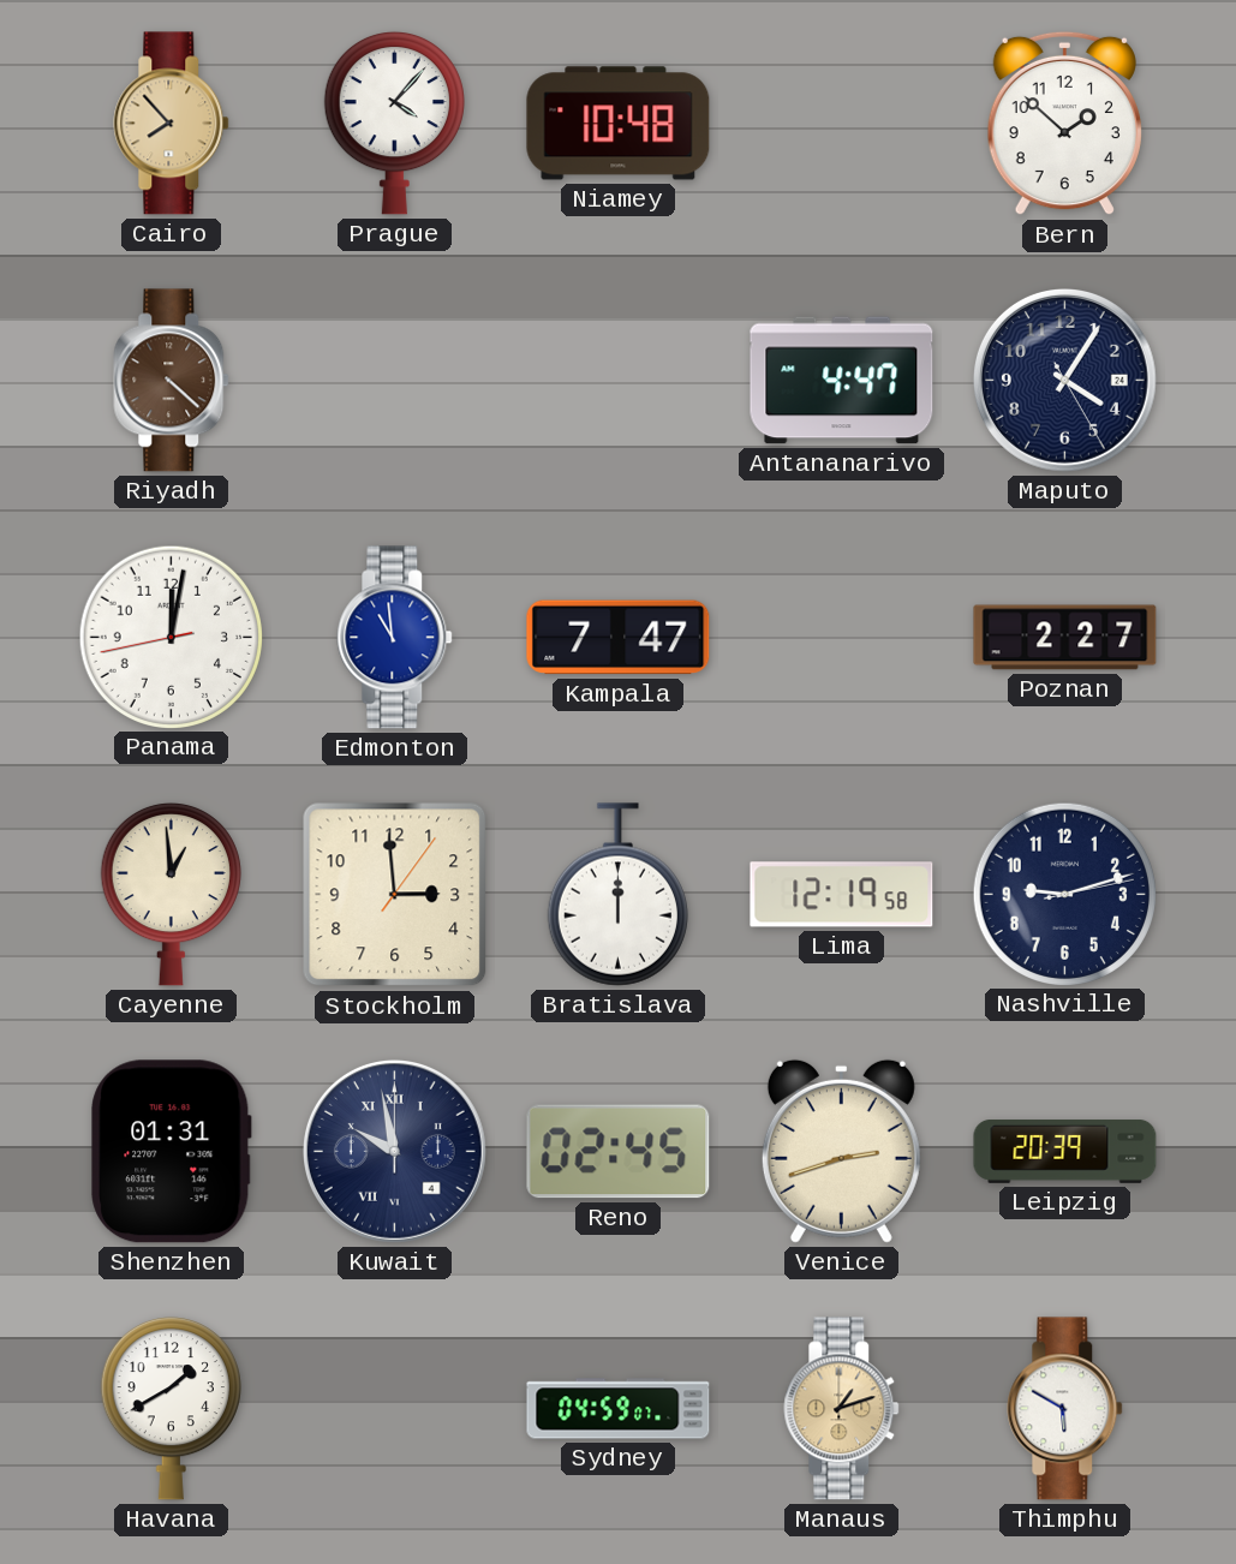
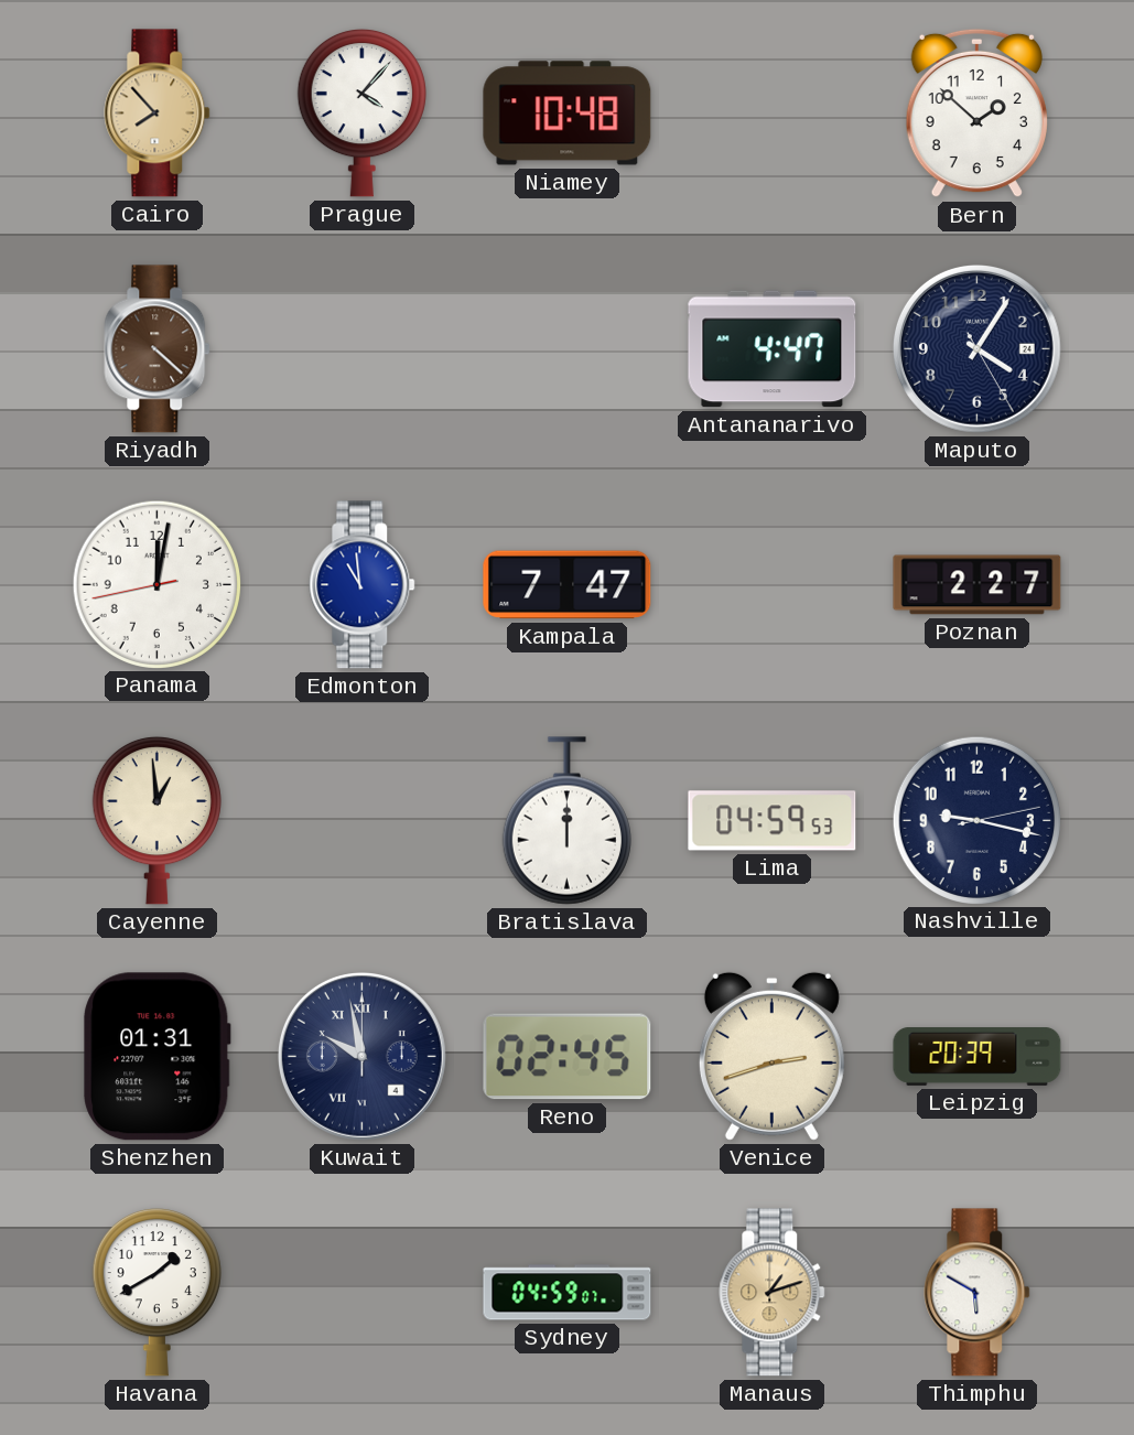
Stockholm: 2:59 -> none (395, 895)
Lima: 12:19 -> 04:59 (773, 821)
Nashville: 9:12 -> 9:17 (976, 820)
